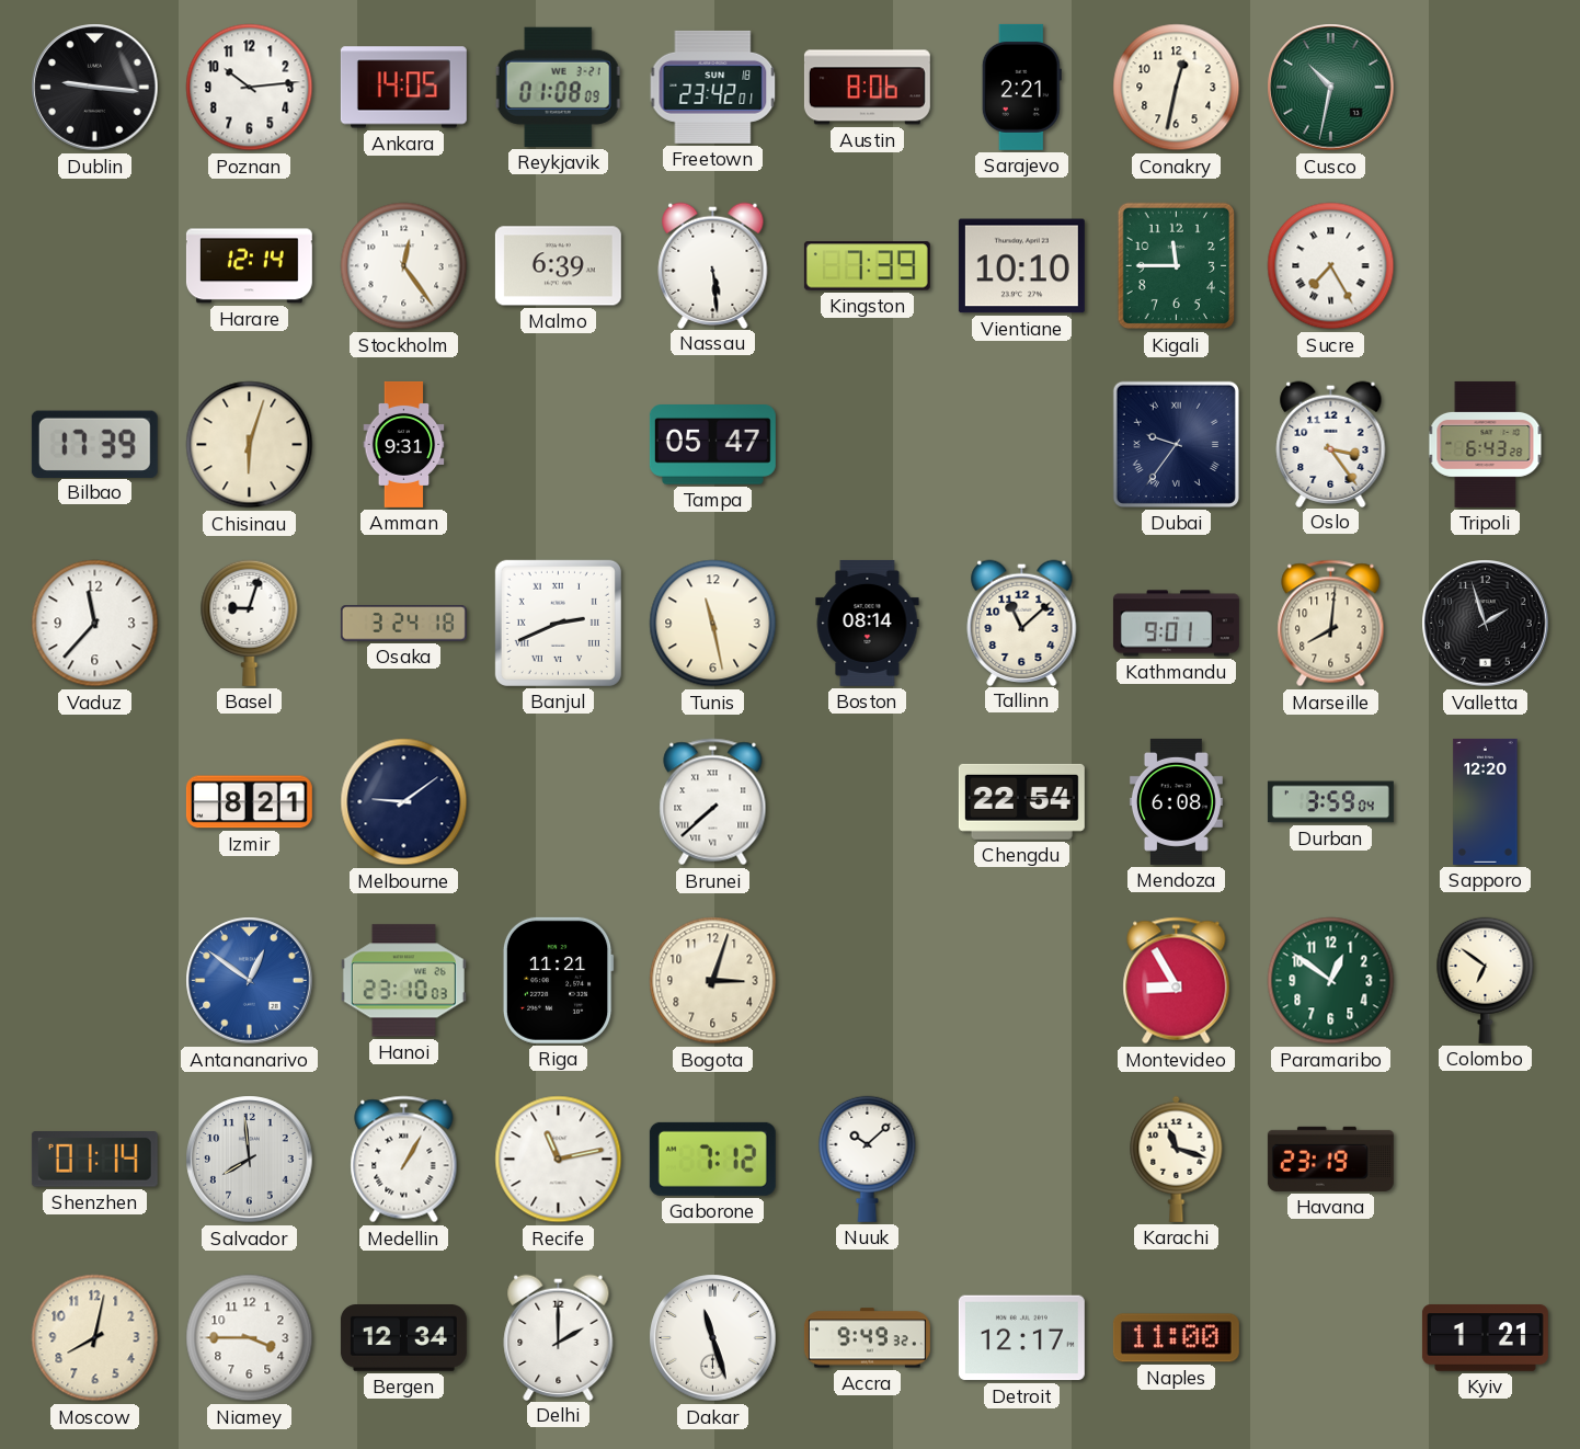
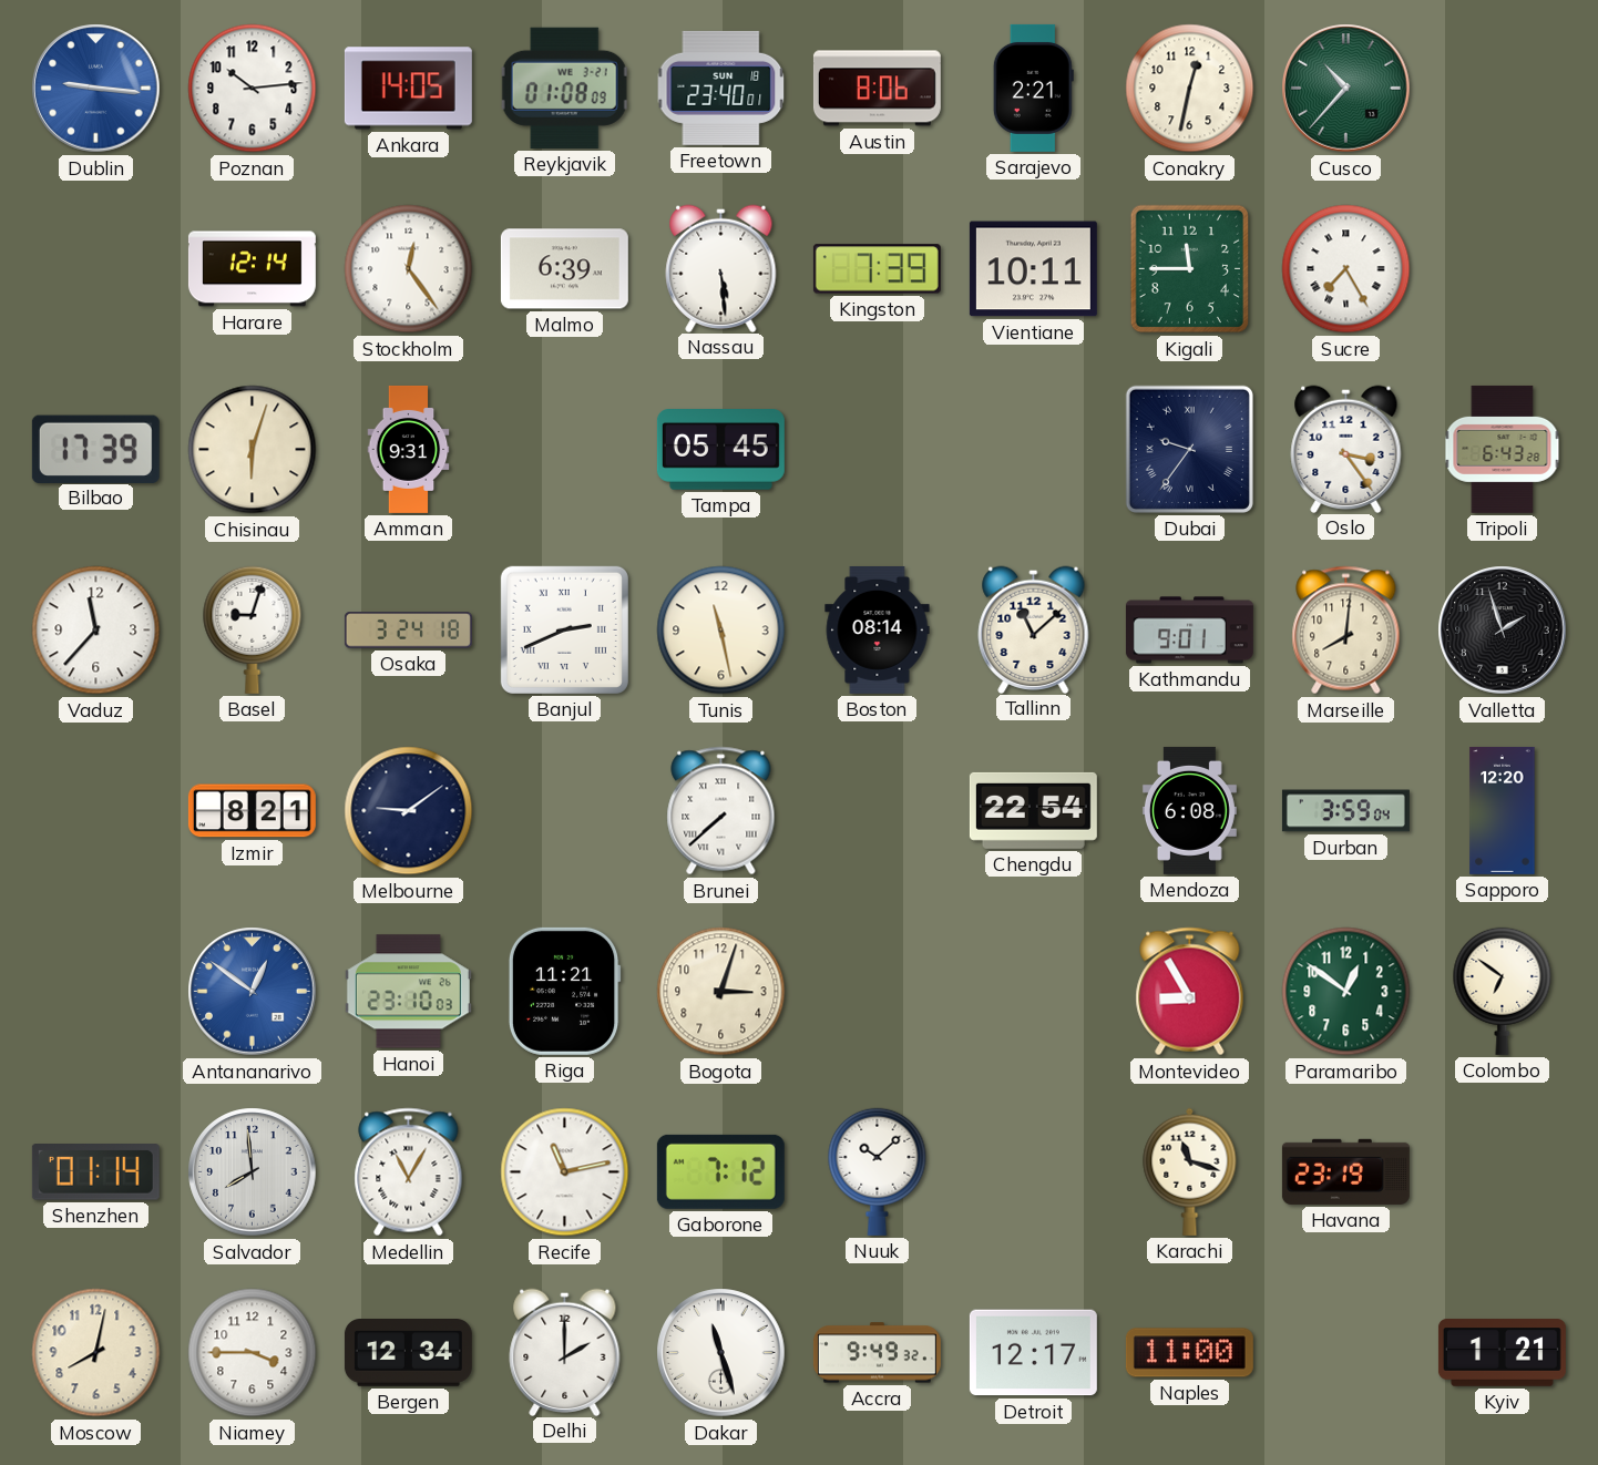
Dublin dial: black -> blue (96, 89)
Freetown: 23:42 -> 23:40 (721, 88)
Cusco: 10:32 -> 10:37 (1346, 89)
Vientiane: 10:10 -> 10:11 (1033, 269)
Tampa: 05:47 -> 05:45 (720, 450)
Medellin: 1:05 -> 11:05 (409, 1172)
